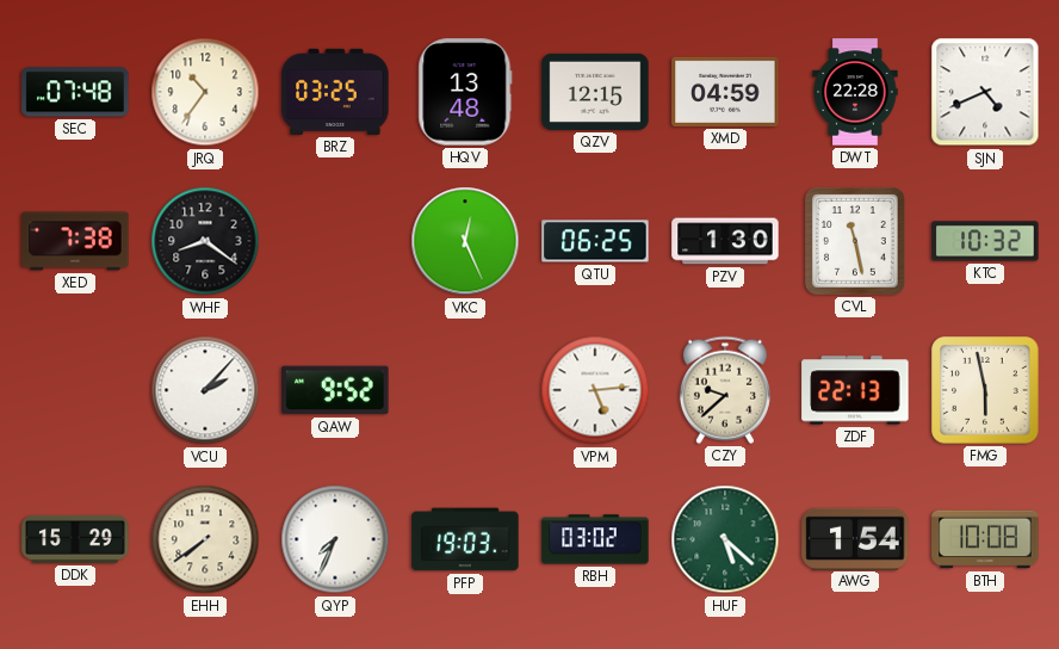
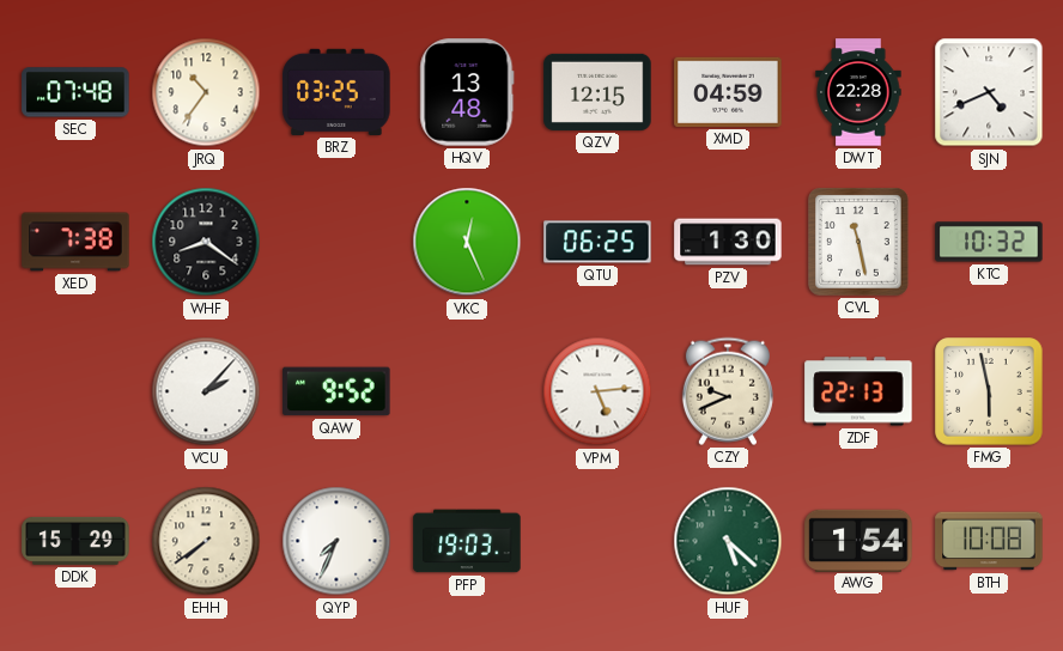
CZY: 9:38 -> 9:41 (728, 391)
RBH: 03:02 -> none (595, 539)
